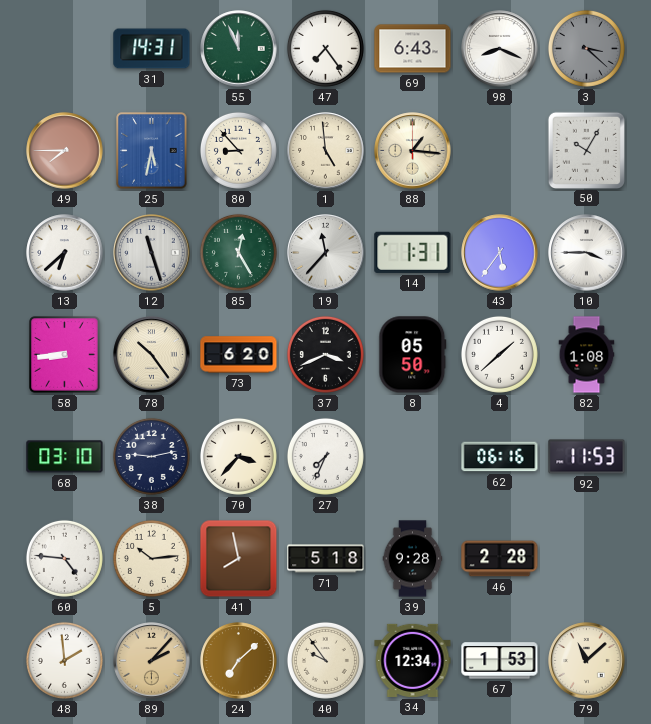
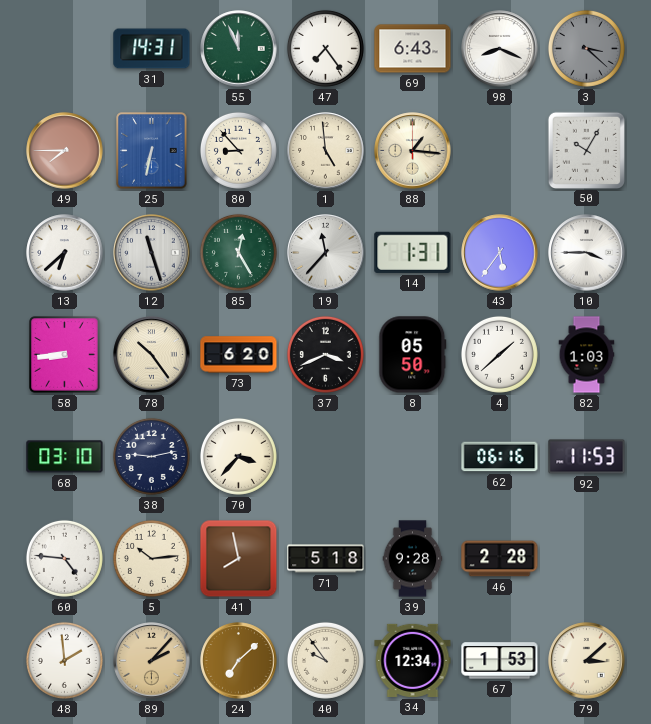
25: 5:32 -> 6:32 (152, 151)
82: 1:08 -> 1:03 (587, 355)
27: 7:34 -> none (325, 456)
79: 11:08 -> 3:08 (587, 661)
